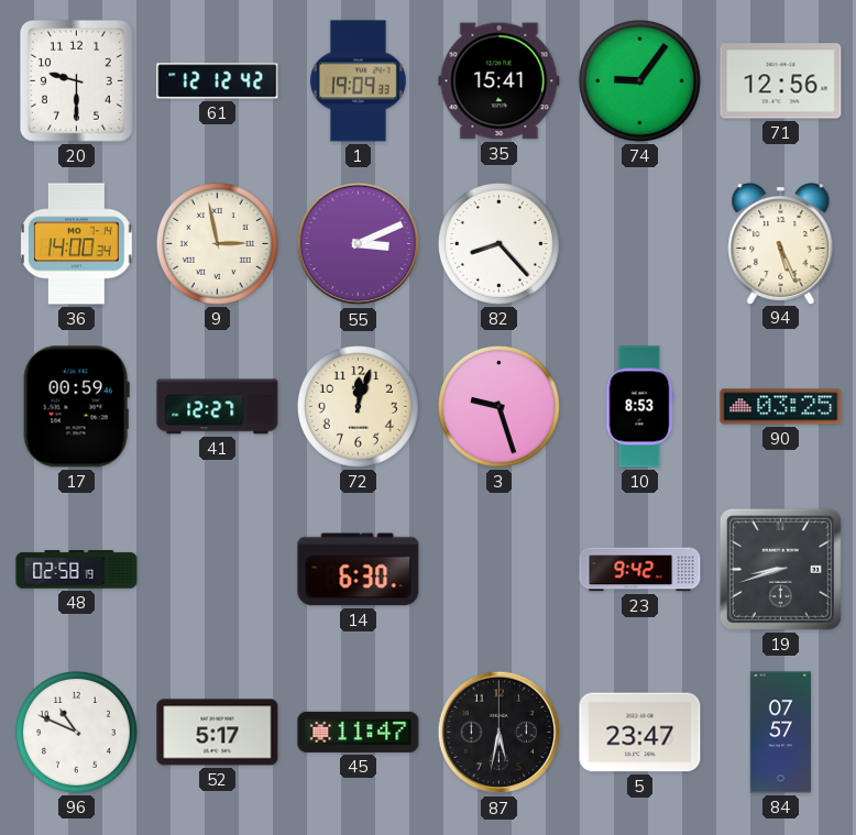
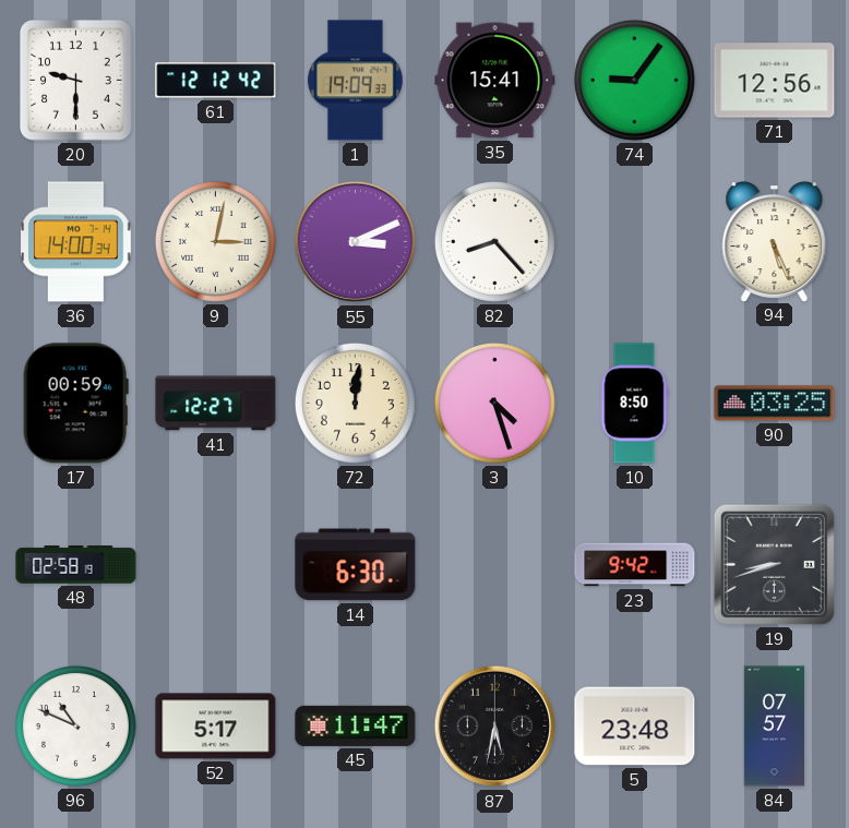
9: 2:58 -> 3:02 (215, 241)
72: 12:03 -> 12:01 (355, 403)
3: 9:27 -> 4:27 (494, 403)
10: 8:53 -> 8:50 (634, 404)
5: 23:47 -> 23:48 (635, 727)
